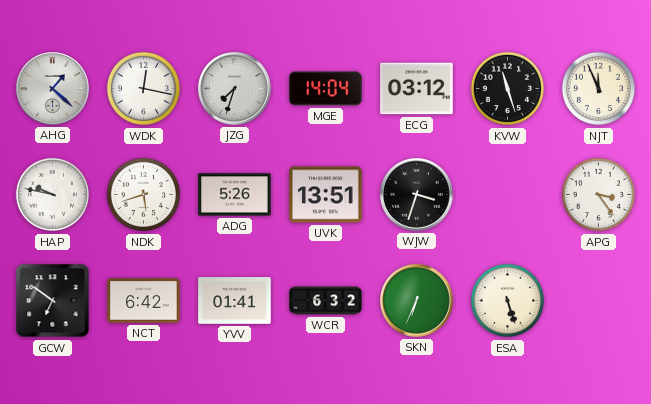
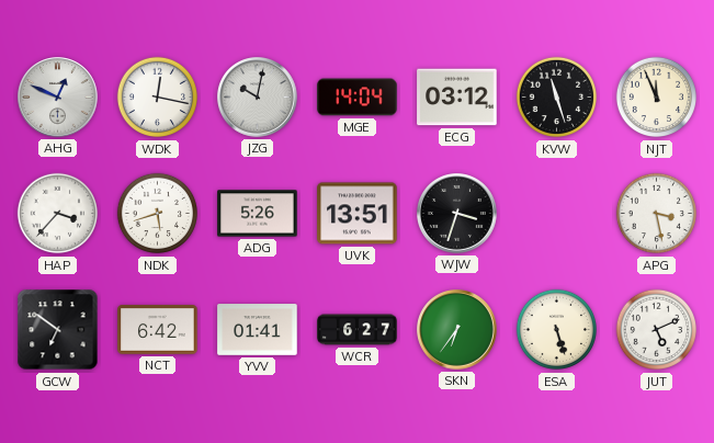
AHG: 1:22 -> 12:49 (58, 98)
JZG: 7:33 -> 10:02 (258, 98)
HAP: 9:47 -> 3:37 (58, 214)
APG: 3:24 -> 3:28 (657, 214)
WCR: 6:32 -> 6:27 (358, 330)
SKN: 6:34 -> 6:36 (457, 330)
JUT: none -> 5:11 (657, 330)
